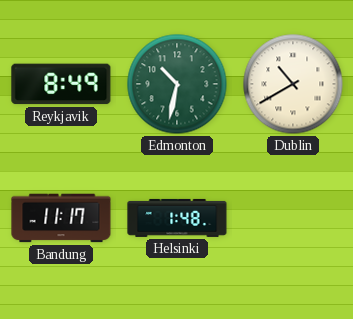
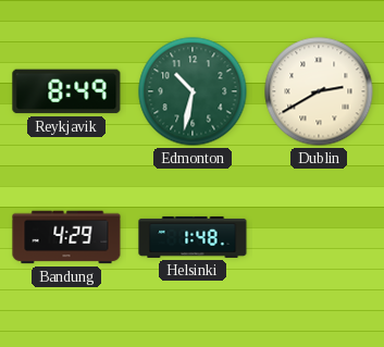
Dublin: 10:40 -> 2:40 (319, 91)
Bandung: 11:17 -> 4:29 (66, 237)
